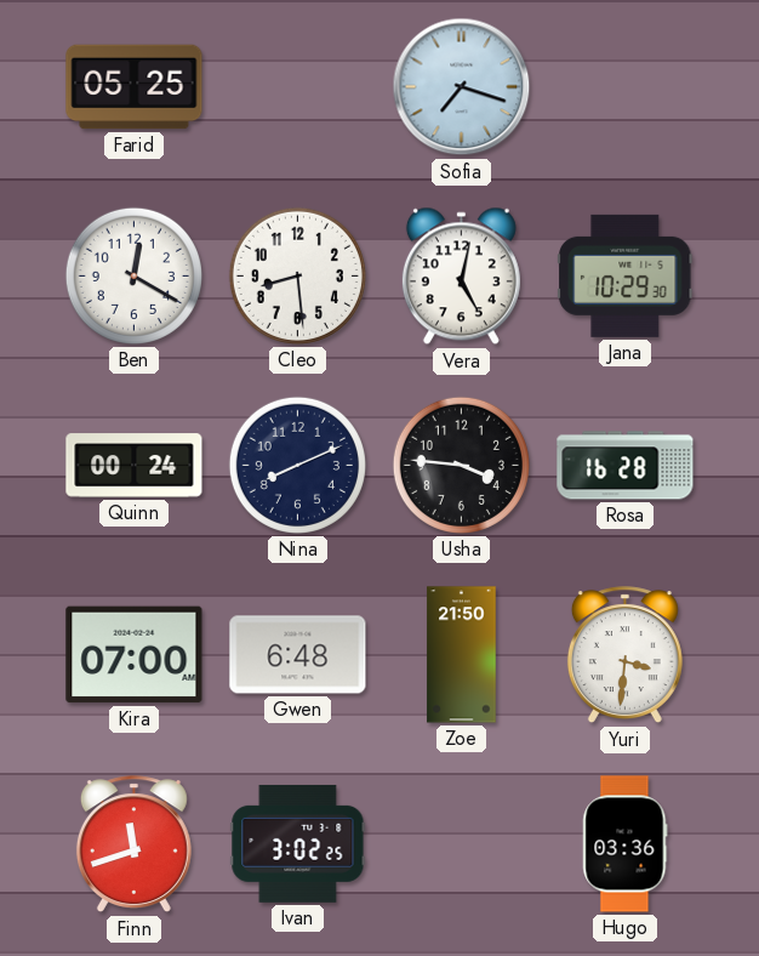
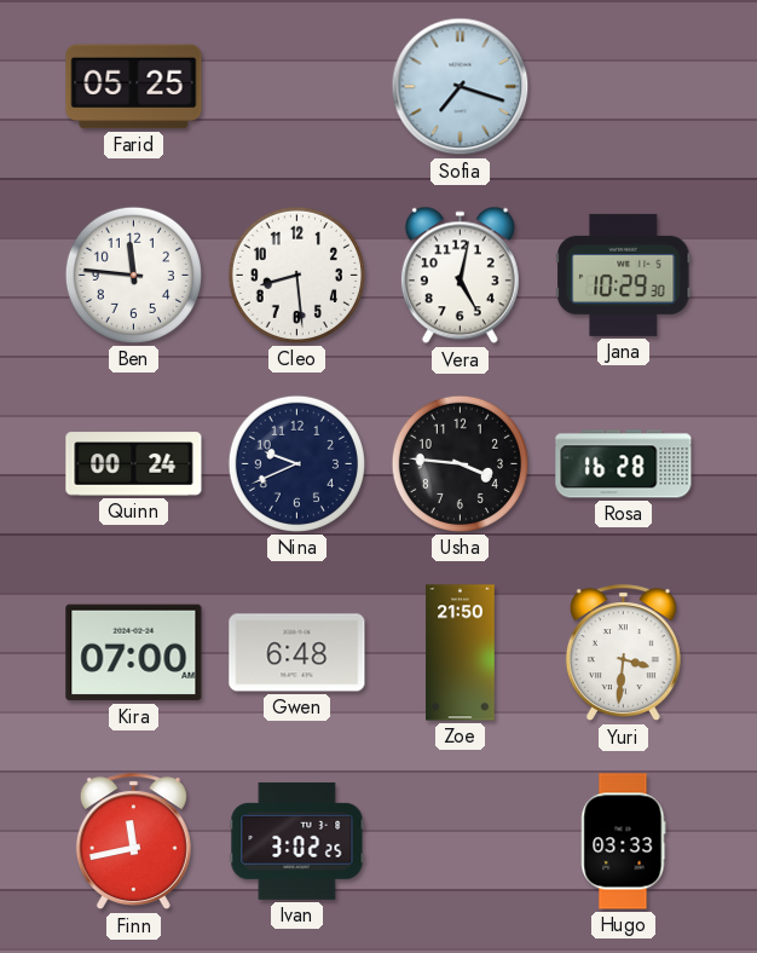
Ben: 12:20 -> 11:46 (133, 275)
Nina: 8:11 -> 9:41 (296, 463)
Finn: 11:42 -> 11:43 (133, 842)
Hugo: 03:36 -> 03:33 (624, 842)
